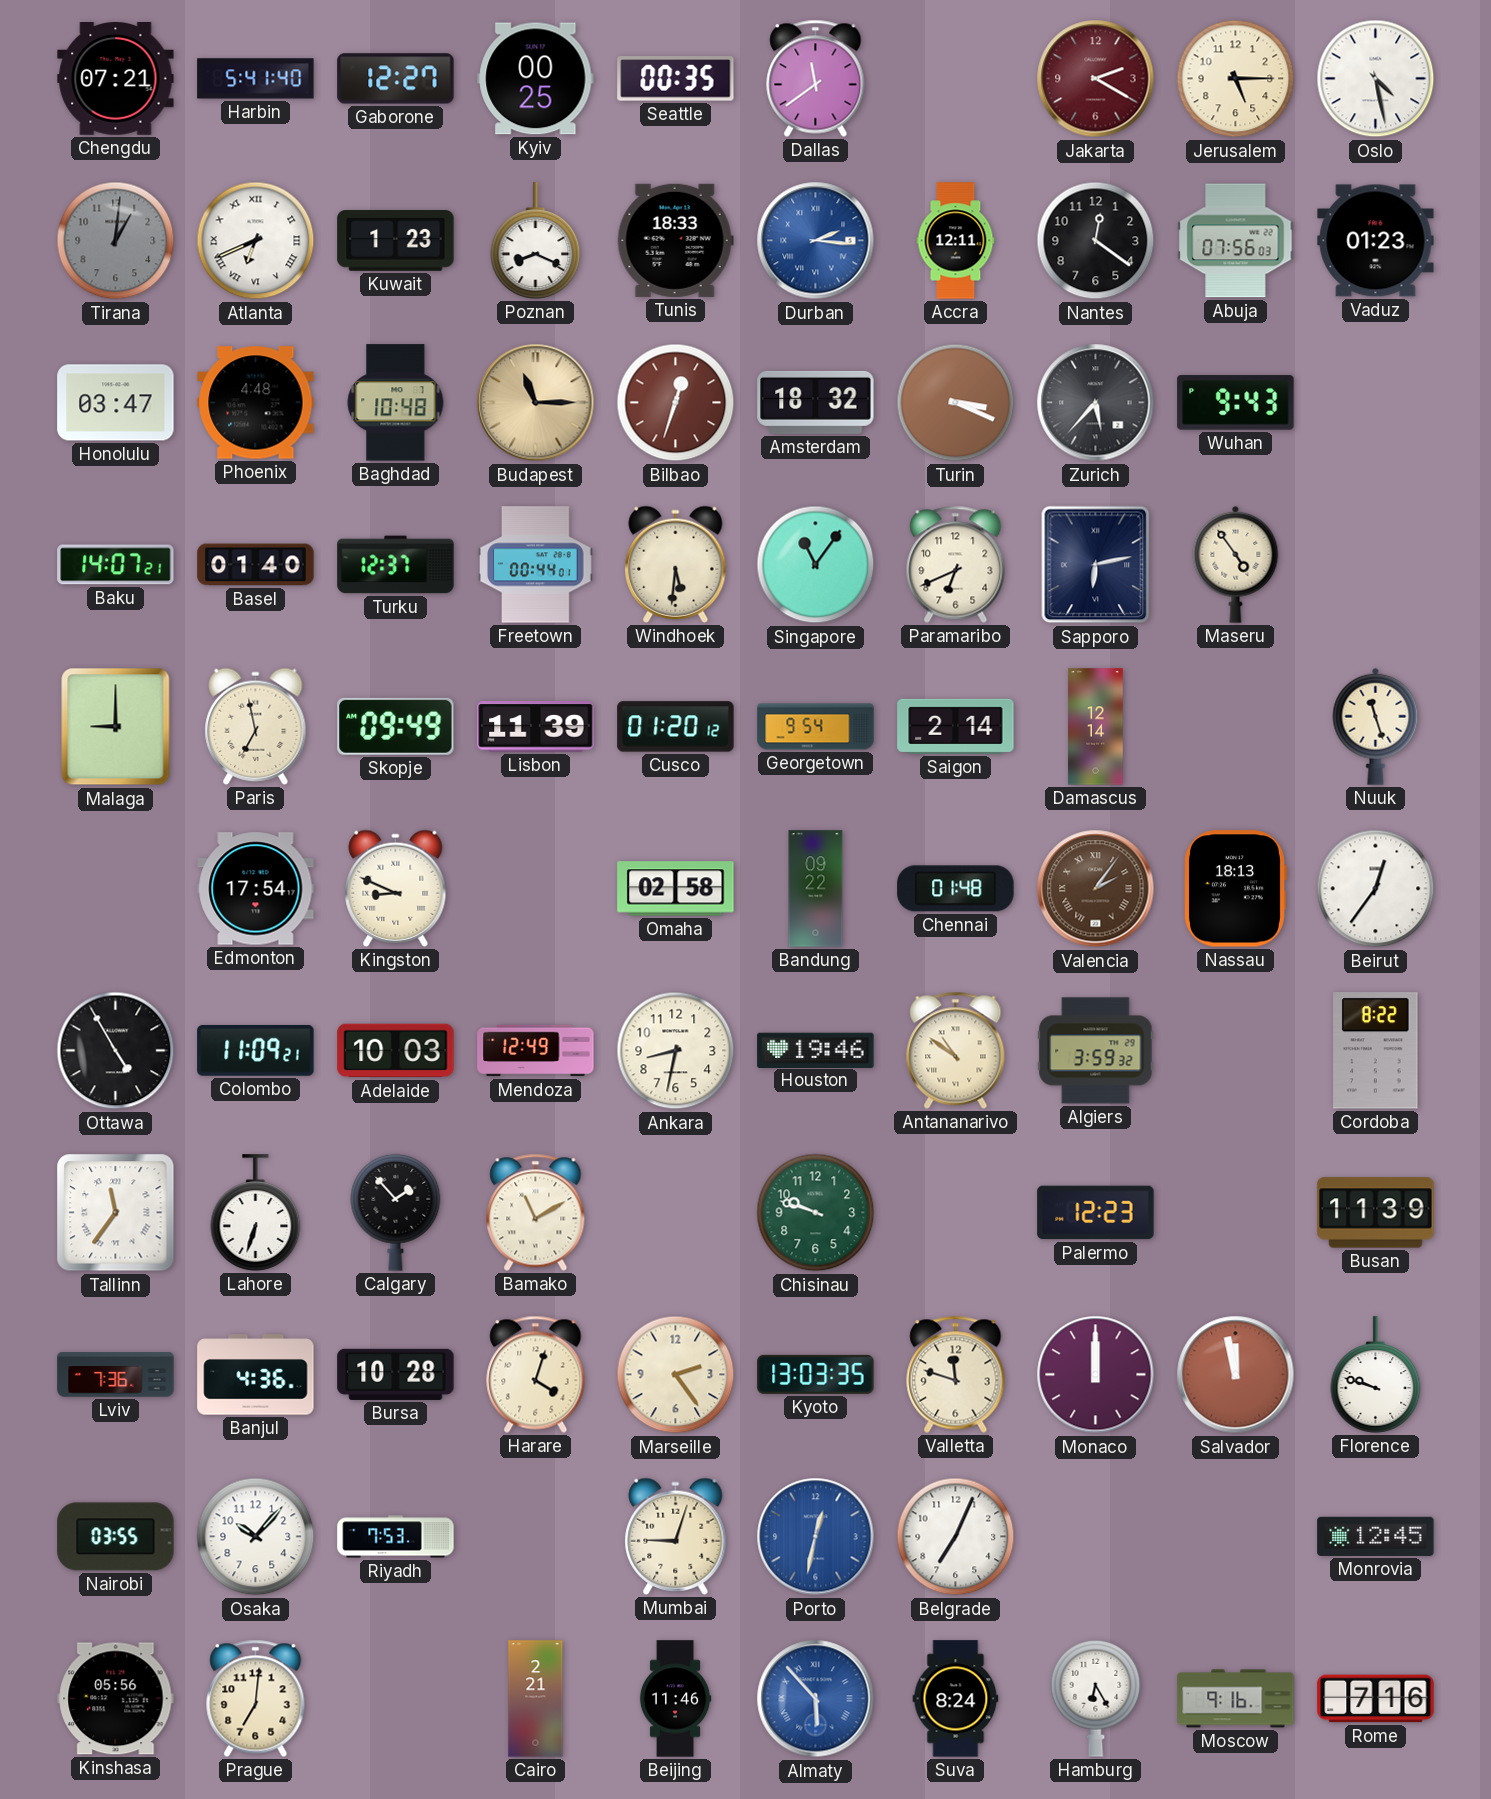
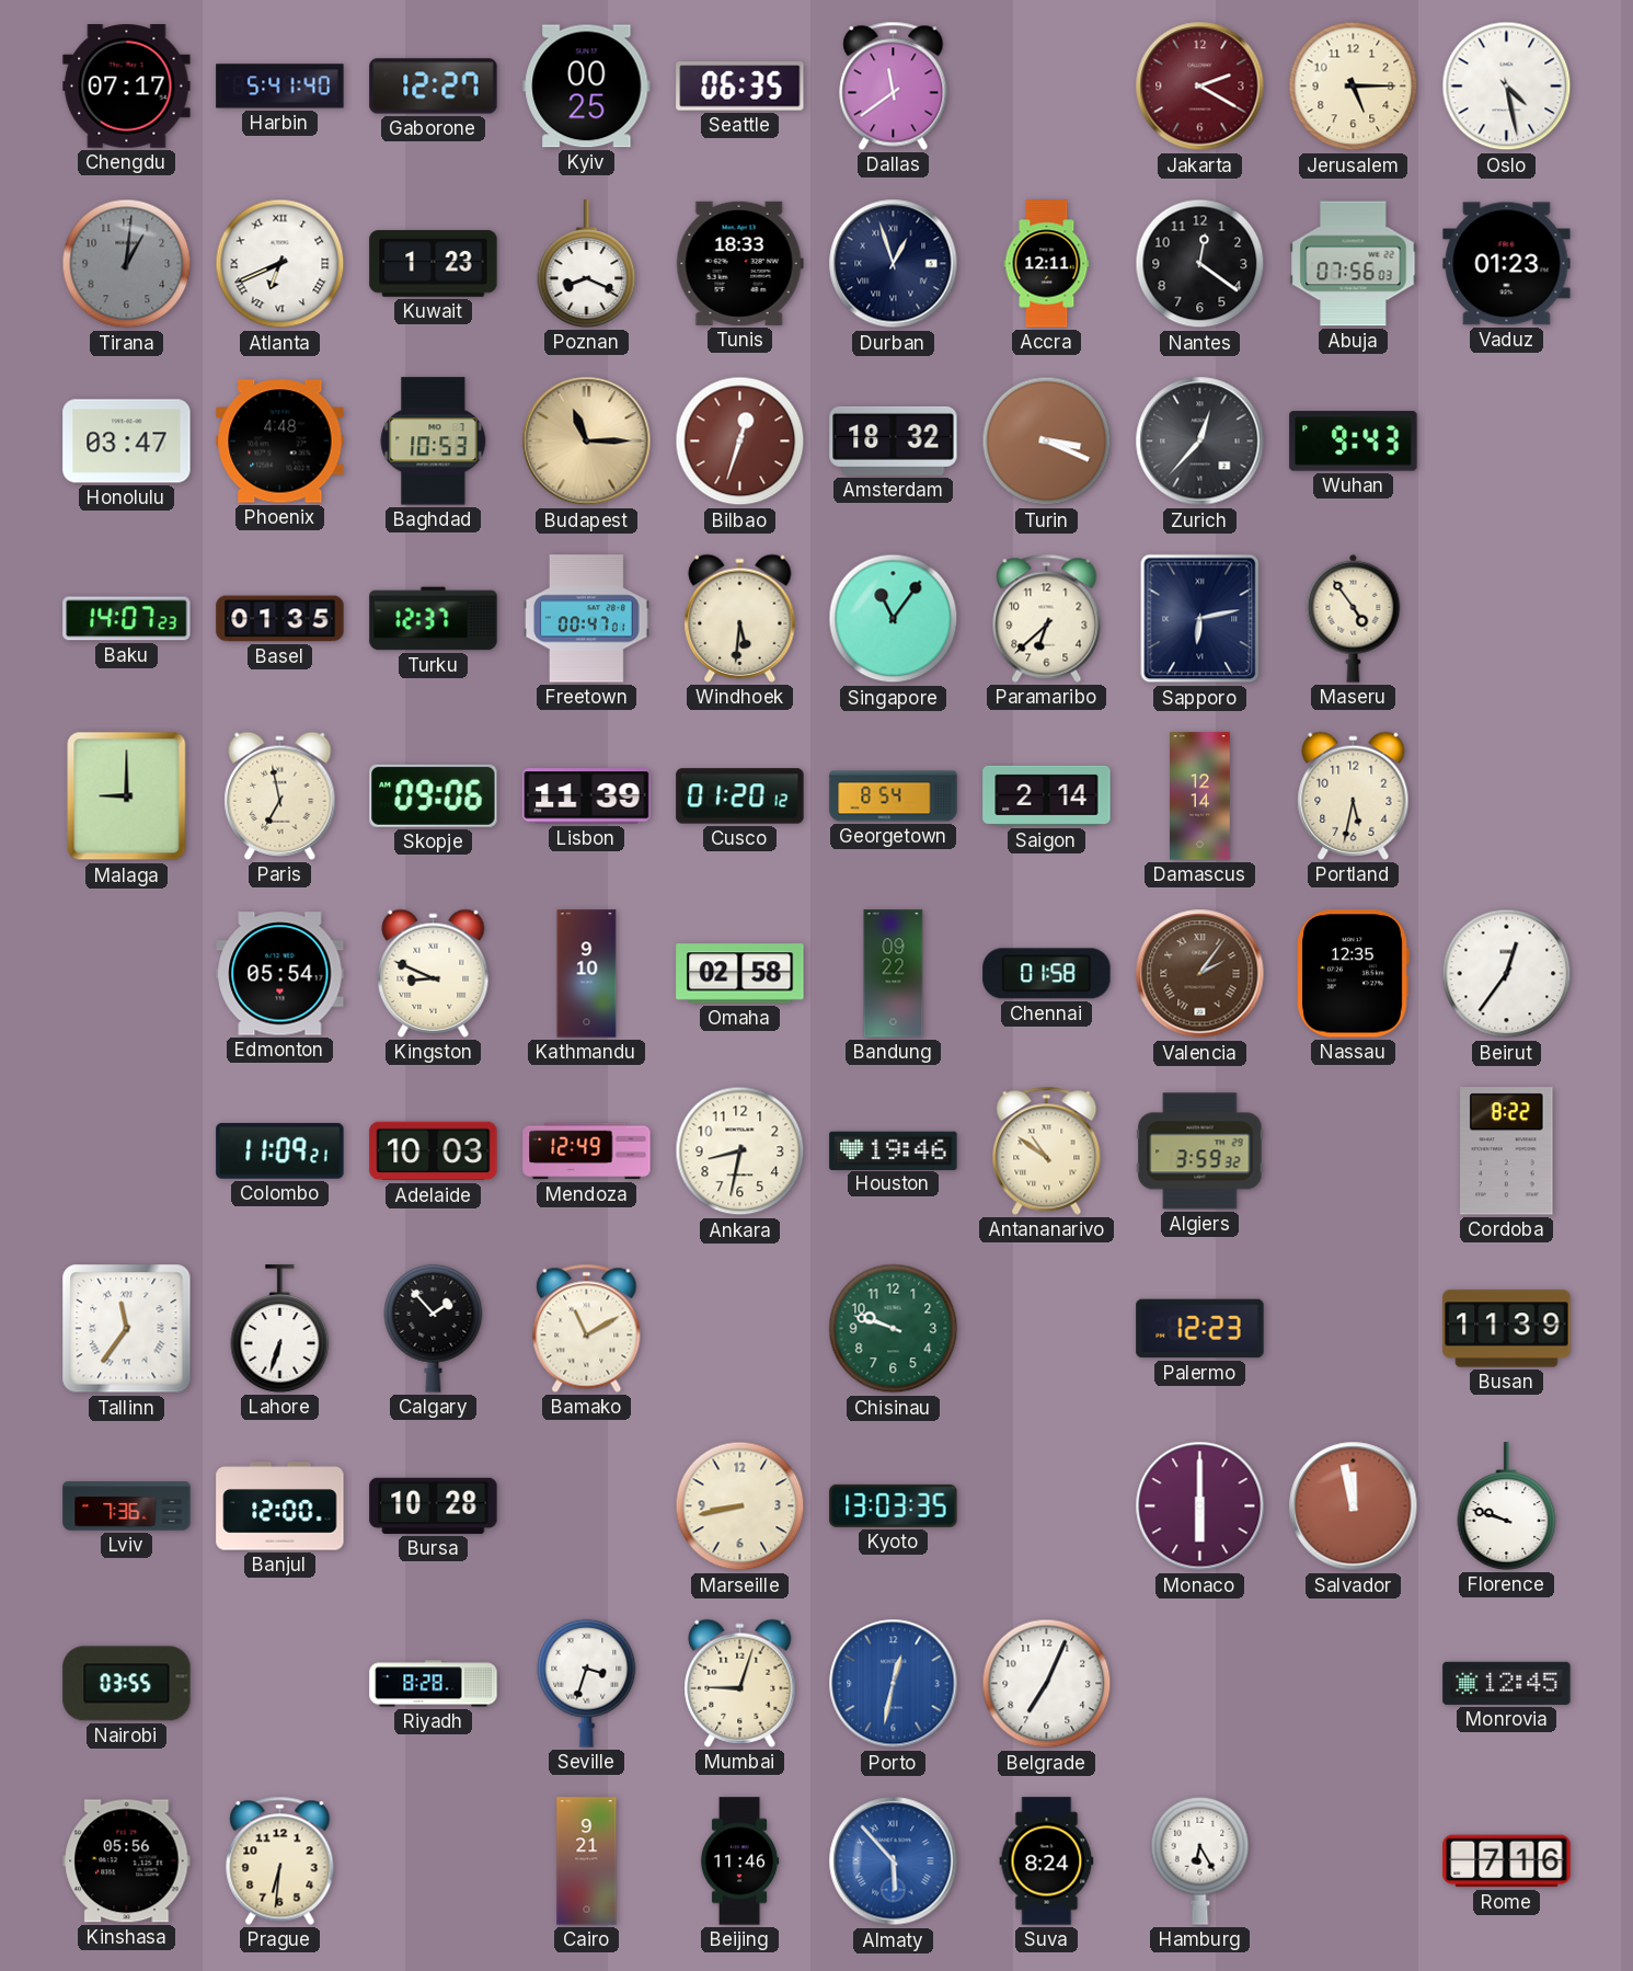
Chengdu: 07:21 -> 07:17 (127, 87)
Seattle: 00:35 -> 06:35 (740, 87)
Durban: 2:16 -> 12:57 (894, 264)
Durban dial: blue -> navy (894, 264)
Baghdad: 10:48 -> 10:53 (434, 442)
Zurich: 5:37 -> 12:37 (1200, 442)
Baku: 14:07:21 -> 14:07:23 (127, 619)
Basel: 01:40 -> 01:35 (280, 619)
Freetown: 00:44 -> 00:47 (587, 619)
Paramaribo: 6:41 -> 6:38 (1047, 618)
Skopje: 09:49 -> 09:06 (434, 795)
Georgetown: 9:54 -> 8:54 (894, 797)
Portland: none -> 5:32 (1354, 795)
Nuuk: 11:27 -> none (1376, 726)
Edmonton: 17:54 -> 05:54 (280, 974)
Kathmandu: none -> 9:10 (587, 974)
Chennai: 01:48 -> 01:58 (1047, 974)
Nassau: 18:13 -> 12:35 (1354, 974)
Ottawa: 4:55 -> none (116, 1051)
Banjul: 4:36 -> 12:00 (280, 1506)
Harare: 4:03 -> none (536, 1374)
Marseille: 2:24 -> 8:43 (740, 1506)
Valletta: 11:48 -> none (956, 1374)
Monaco: 12:00 -> 6:00 (1200, 1506)
Osaka: 10:07 -> none (256, 1537)
Riyadh: 7:53 -> 8:28 (434, 1684)
Seville: none -> 3:33 (587, 1683)
Prague: 7:01 -> 6:31 (280, 1860)
Cairo: 2:21 -> 9:21 (587, 1861)
Moscow: 9:16 -> none (1236, 1699)
